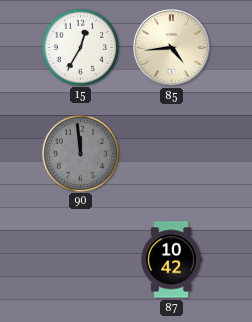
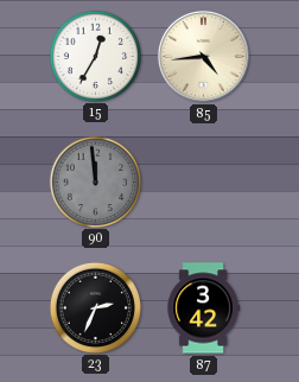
23: none -> 2:34 (95, 307)
87: 10:42 -> 3:42 (203, 308)
